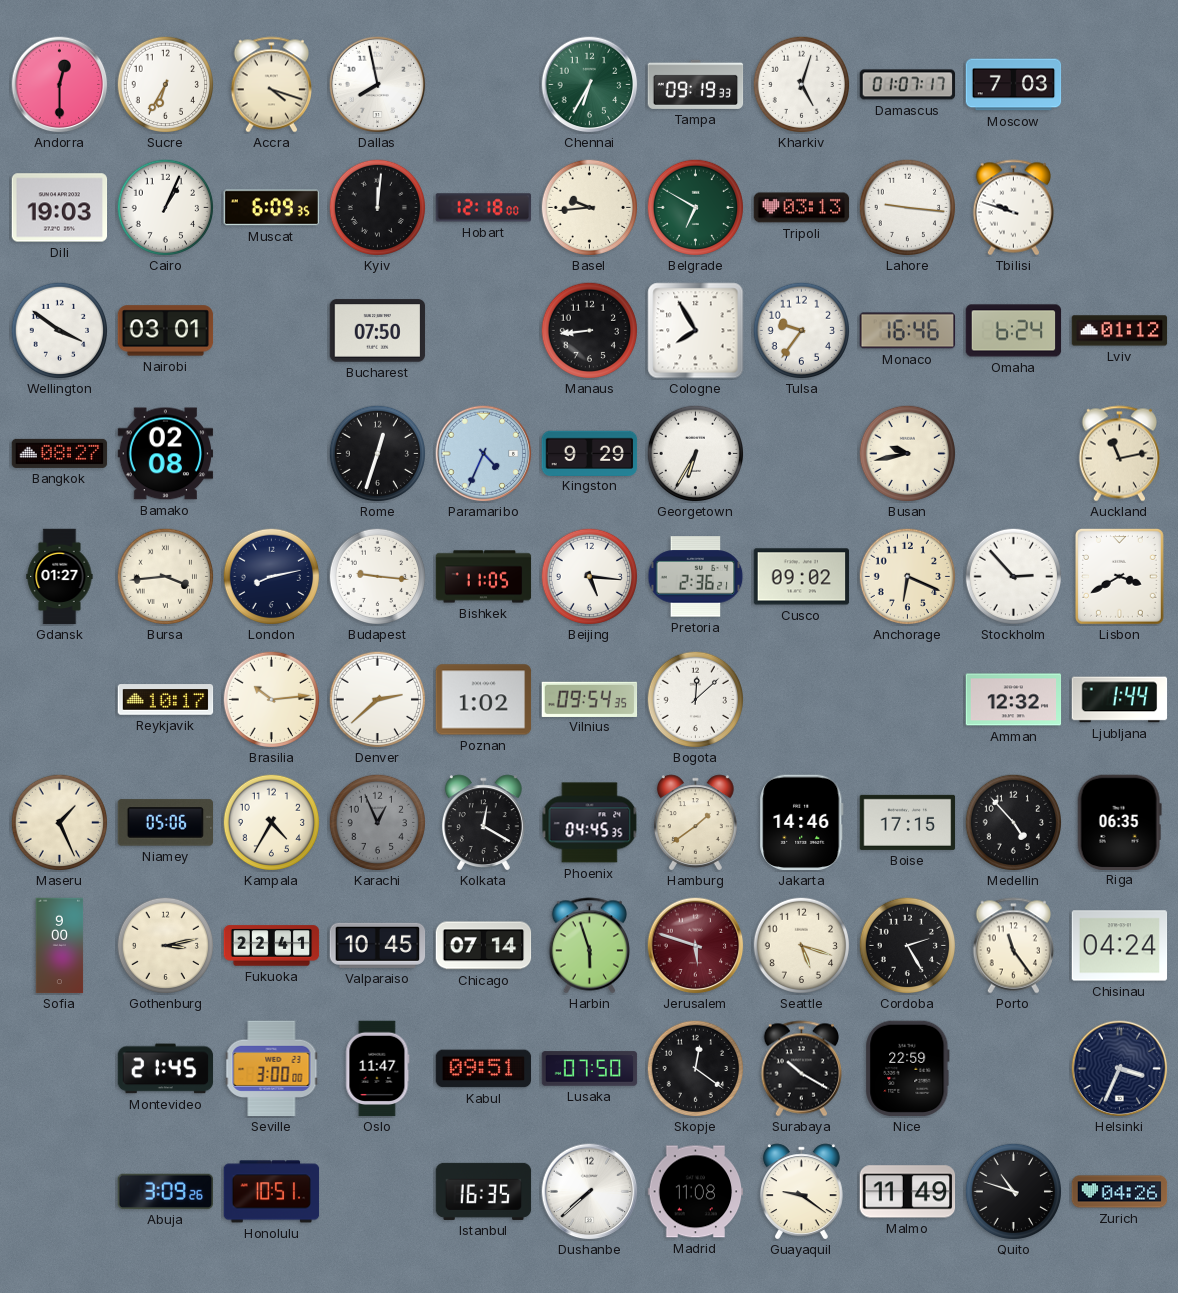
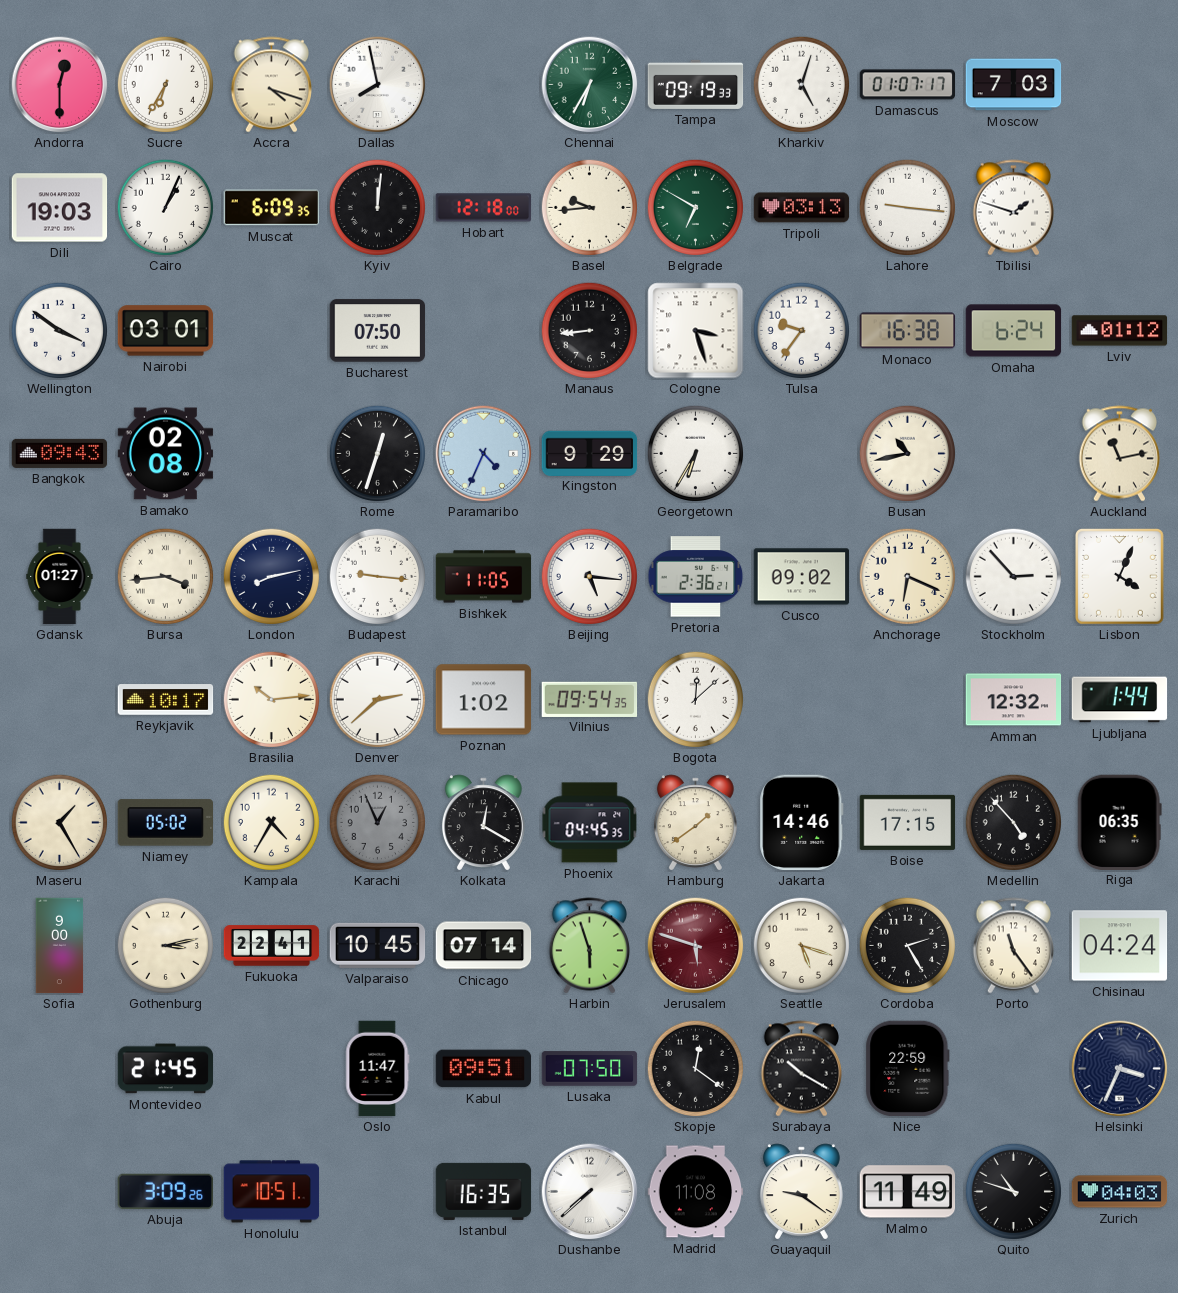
Tbilisi: 9:48 -> 1:48 (1013, 208)
Cologne: 7:55 -> 3:27 (696, 331)
Monaco: 16:46 -> 16:38 (908, 331)
Bangkok: 08:27 -> 09:43 (60, 453)
Busan: 9:43 -> 10:43 (907, 453)
Lisbon: 3:40 -> 4:04 (1119, 576)
Maseru: 1:26 -> 1:25 (59, 822)
Niamey: 05:06 -> 05:02 (166, 823)
Seville: 3:00 -> none (272, 1069)
Zurich: 04:26 -> 04:03 (1120, 1192)
